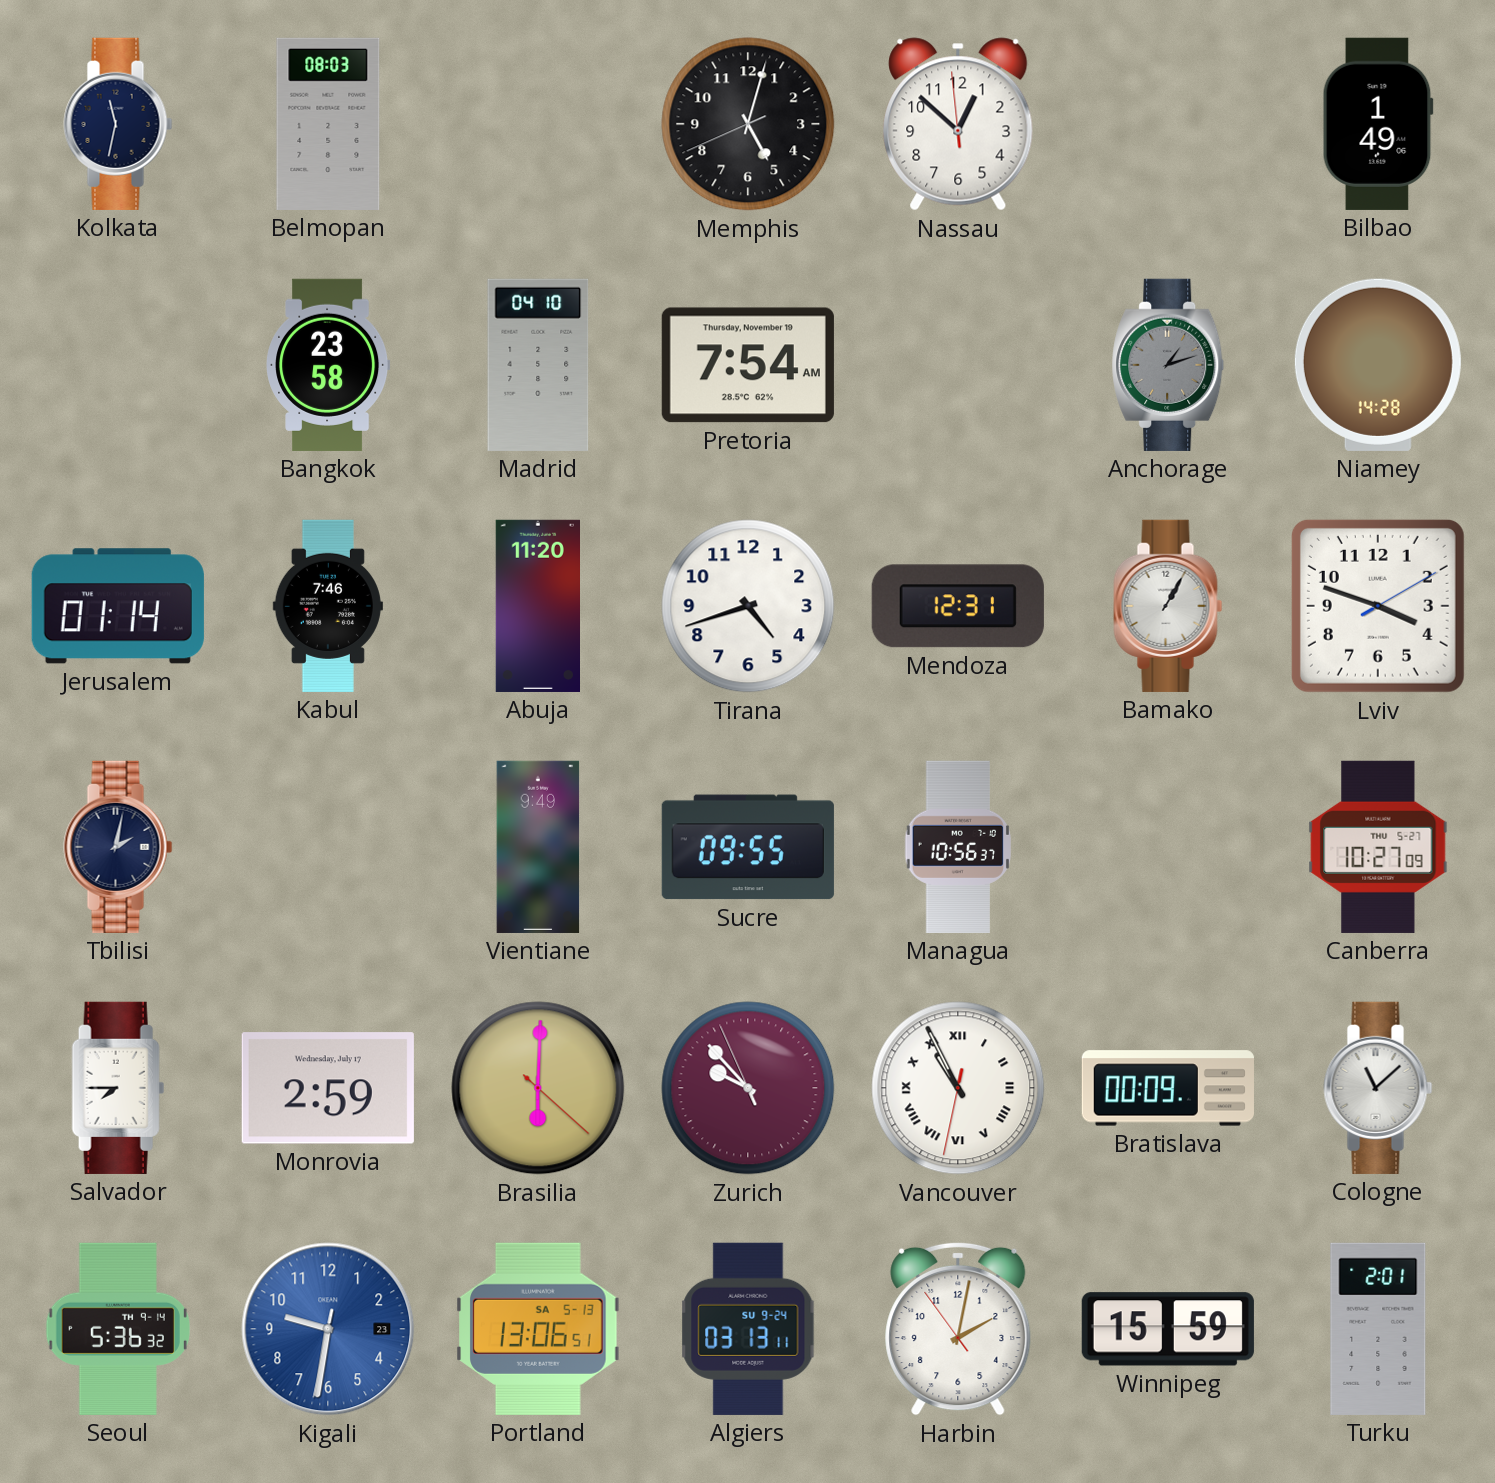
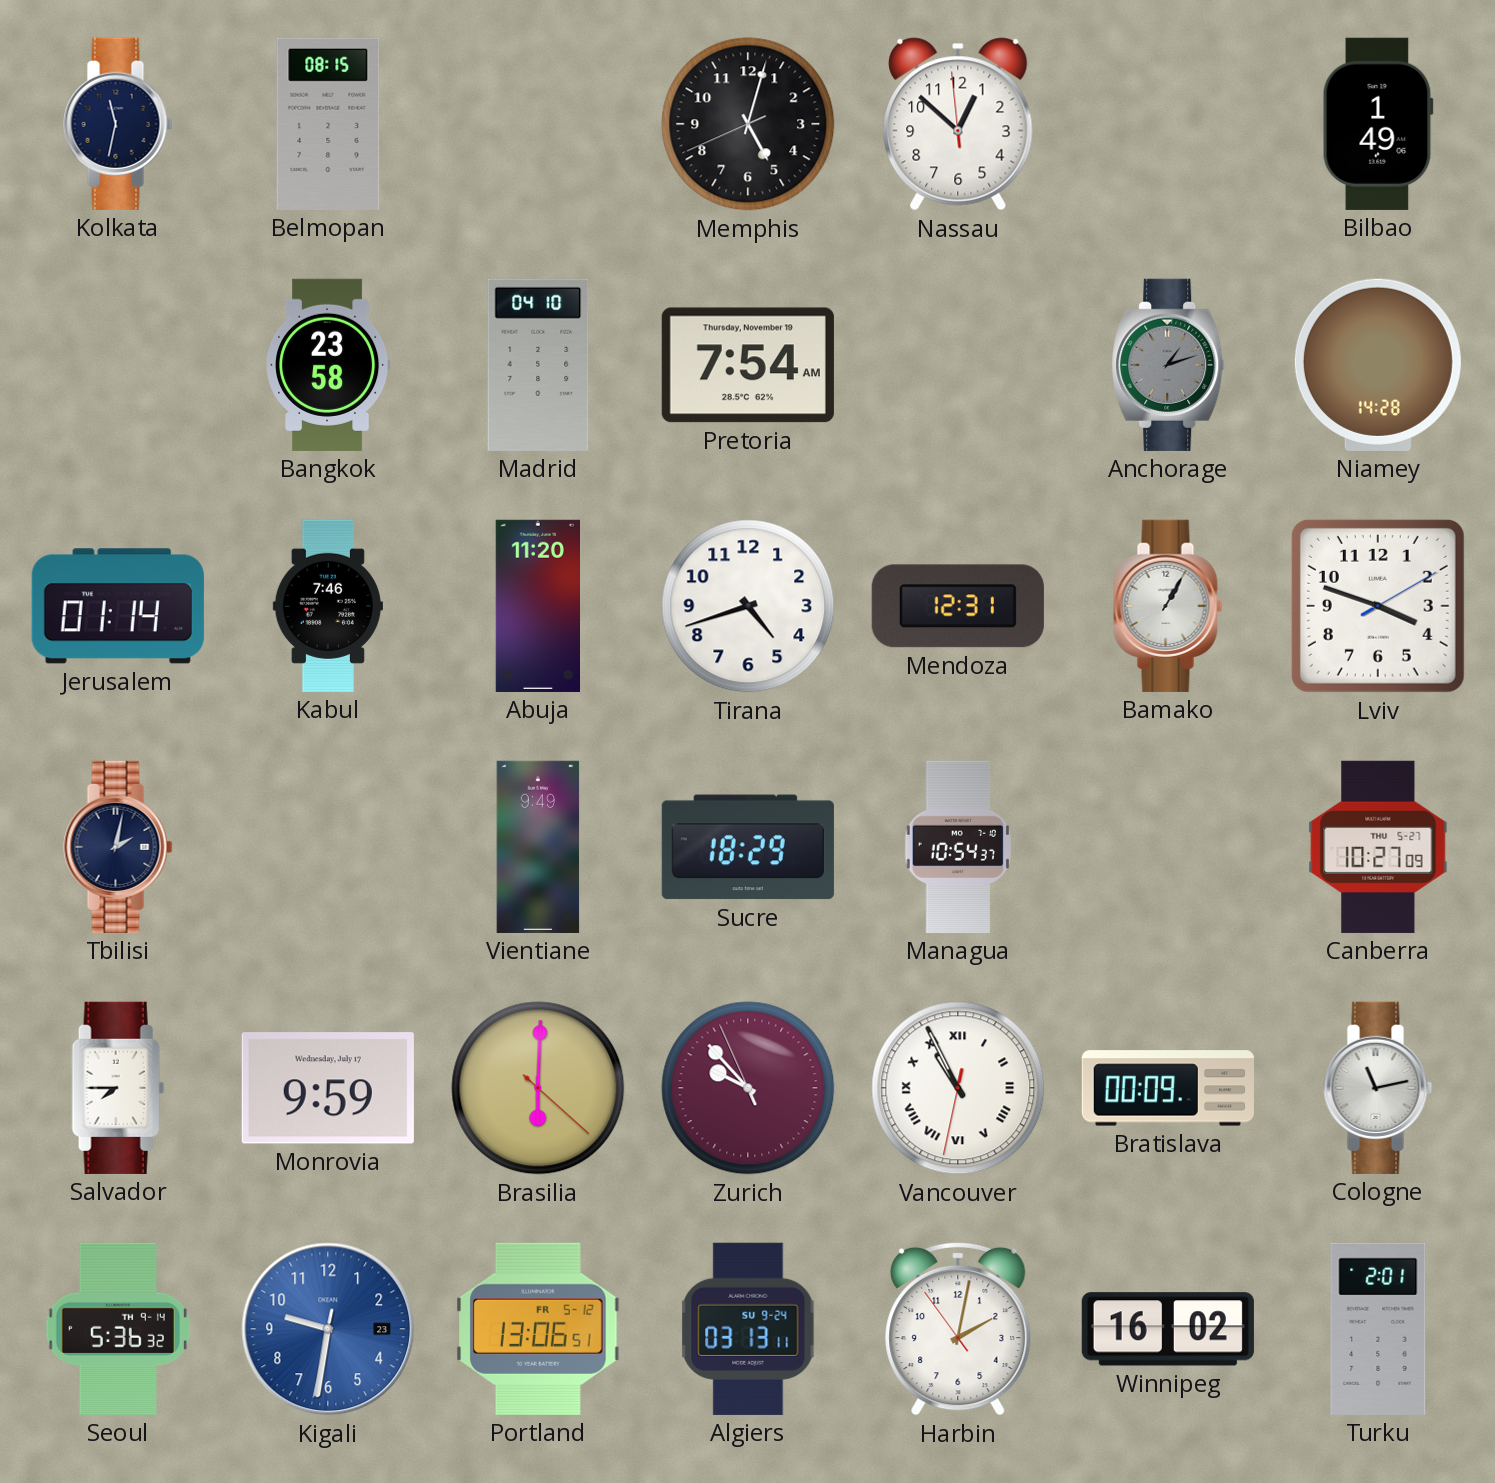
Belmopan: 08:03 -> 08:15 (328, 124)
Sucre: 09:55 -> 18:29 (748, 847)
Managua: 10:56 -> 10:54 (957, 847)
Monrovia: 2:59 -> 9:59 (328, 1088)
Cologne: 11:08 -> 11:13 (1378, 1088)
Portland date: SA 5-13 -> FR 5-12 (538, 1329)
Winnipeg: 15:59 -> 16:02 (1168, 1329)
